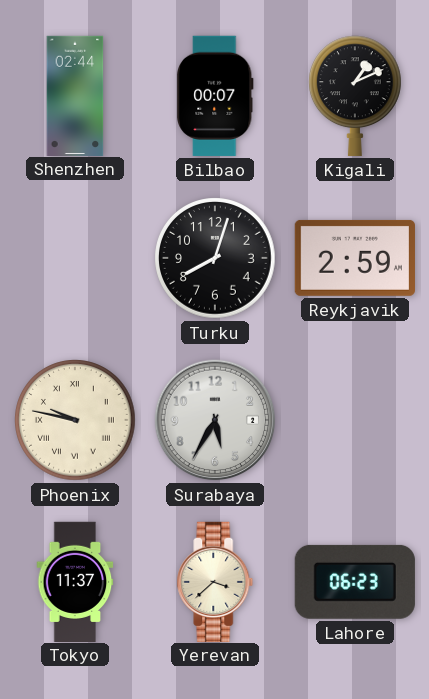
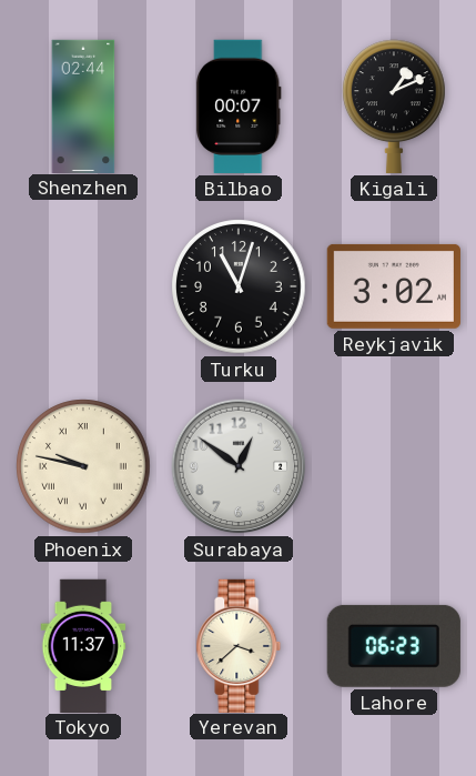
Turku: 8:03 -> 11:03 (239, 286)
Reykjavik: 2:59 -> 3:02 (394, 286)
Surabaya: 5:35 -> 12:51 (239, 466)
